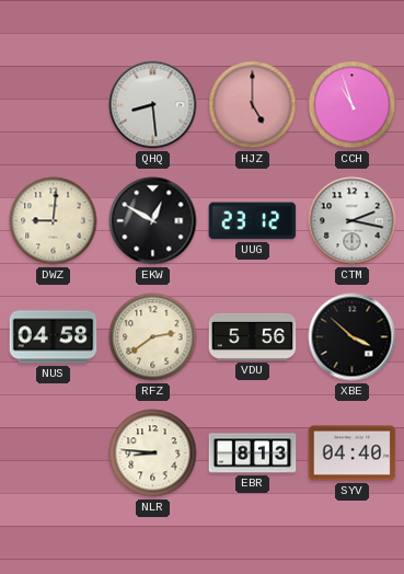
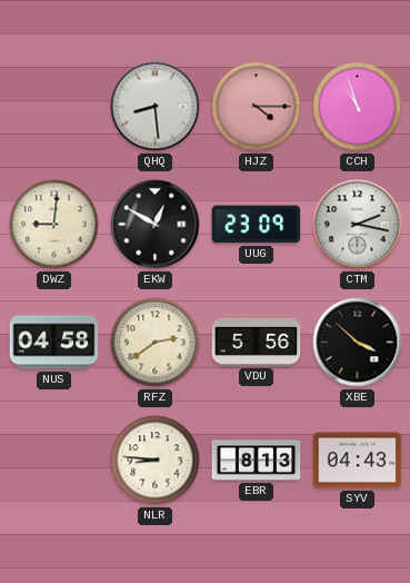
HJZ: 5:00 -> 4:15 (257, 107)
UUG: 23:12 -> 23:09 (257, 225)
SYV: 04:40 -> 04:43 (358, 461)
